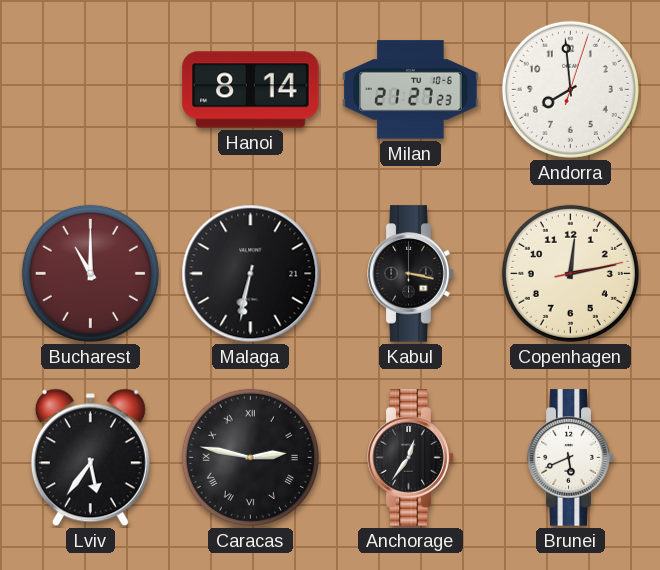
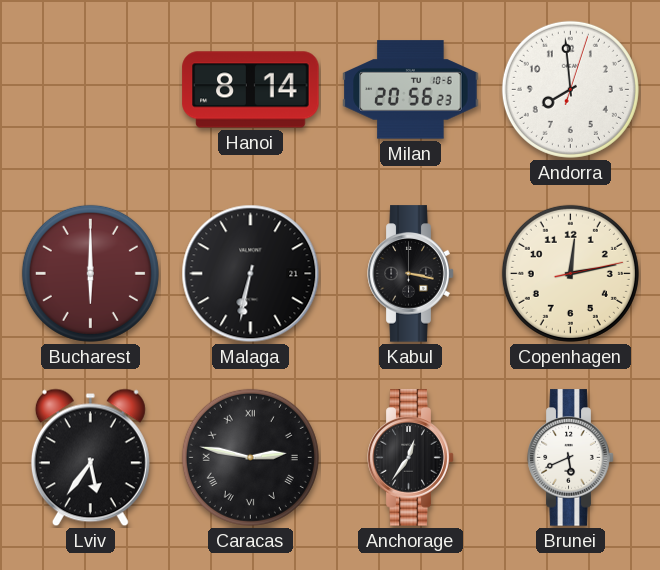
Milan: 21:27 -> 20:56 (411, 90)
Bucharest: 11:00 -> 6:00 (90, 273)
